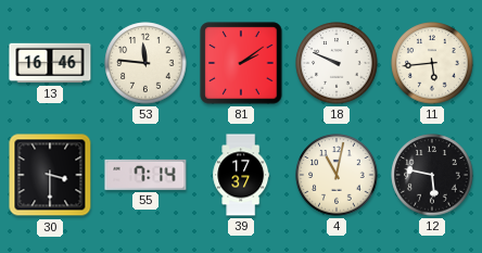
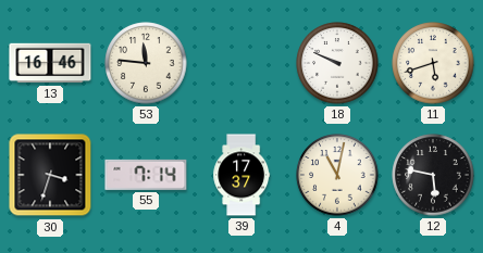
81: 2:09 -> none (241, 63)
11: 5:44 -> 5:42 (433, 63)
30: 3:30 -> 3:33 (50, 175)
